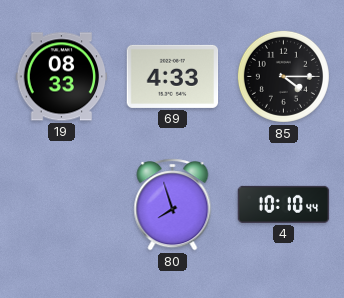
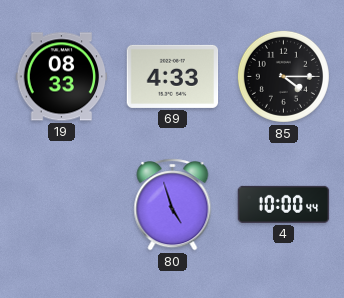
80: 7:57 -> 4:57 (173, 205)
4: 10:10 -> 10:00 (284, 204)
